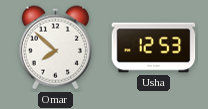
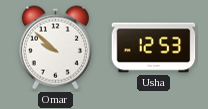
Omar: 7:52 -> 9:52 (55, 48)
